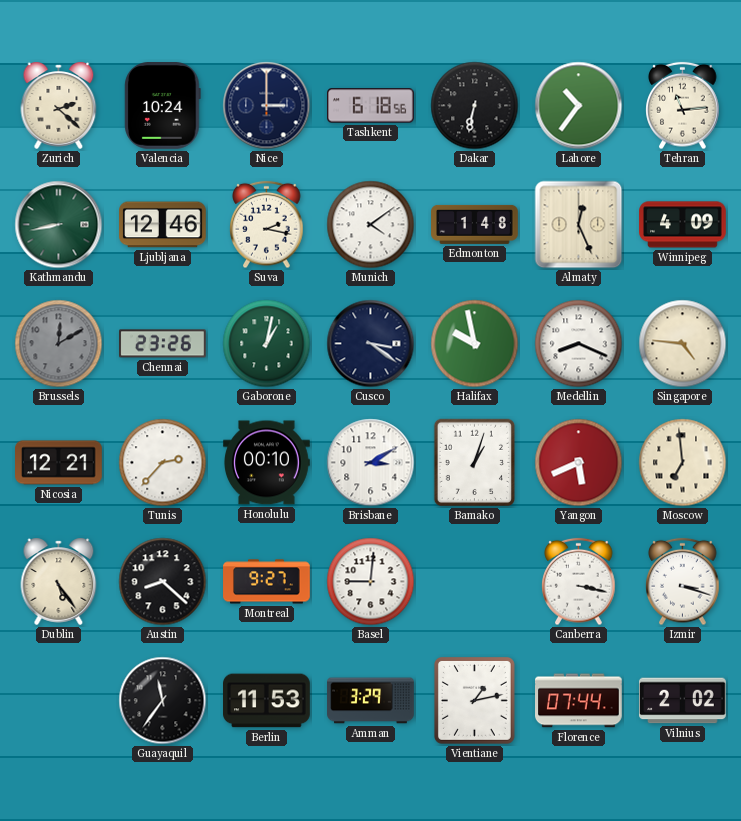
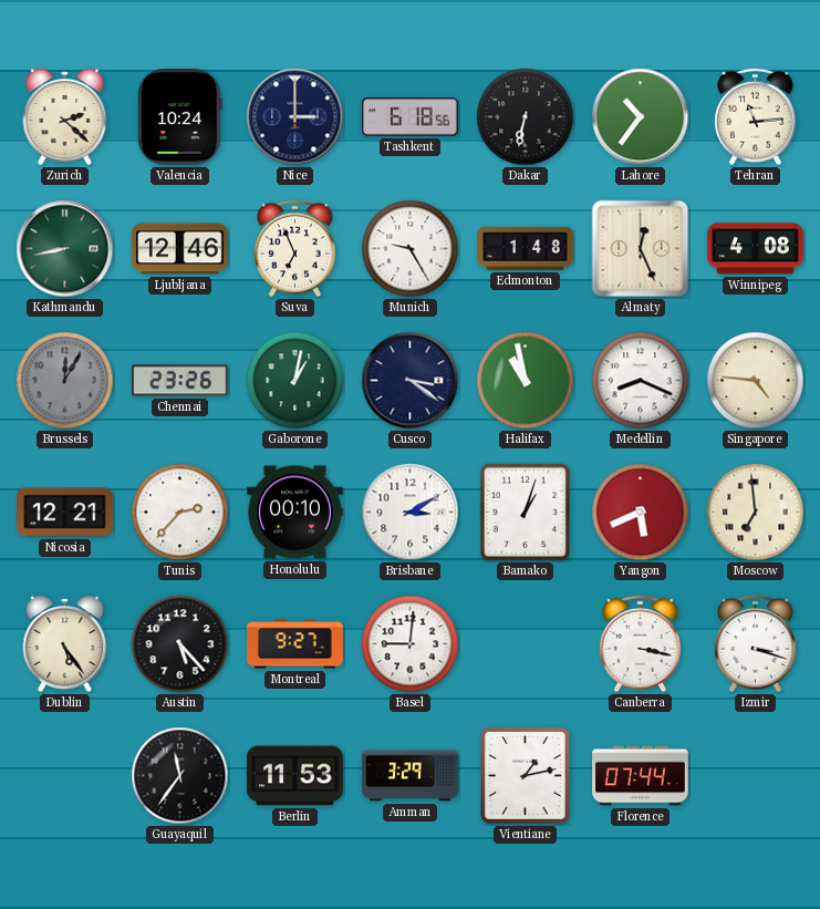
Suva: 2:17 -> 6:56 (295, 249)
Munich: 4:09 -> 9:25 (411, 249)
Winnipeg: 4:09 -> 4:08 (756, 249)
Brussels: 12:10 -> 12:05 (65, 381)
Halifax: 9:58 -> 10:58 (526, 381)
Austin: 8:22 -> 5:23 (180, 644)
Vilnius: 2:02 -> none (683, 701)
